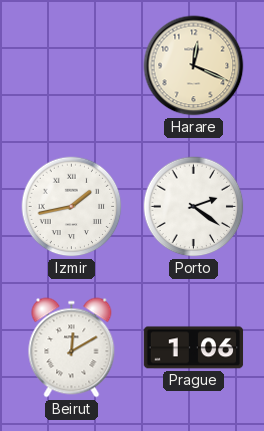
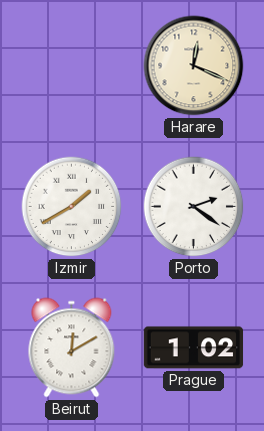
Izmir: 1:43 -> 1:40 (72, 207)
Prague: 1:06 -> 1:02 (194, 348)
